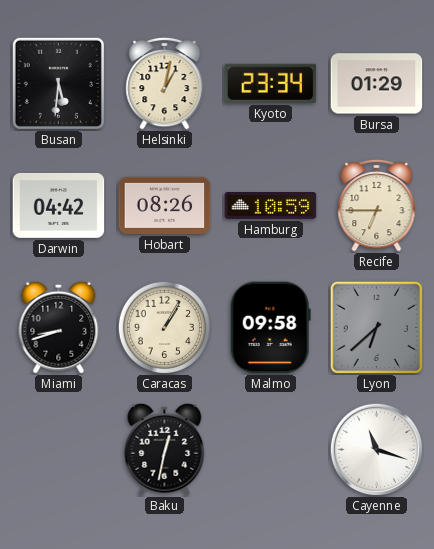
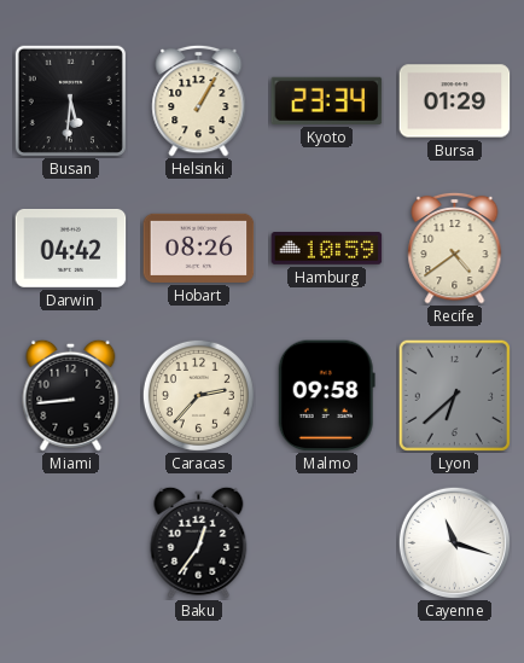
Helsinki: 1:02 -> 1:05 (199, 100)
Recife: 6:45 -> 4:39 (455, 248)
Miami: 8:42 -> 8:44 (71, 395)
Caracas: 1:05 -> 2:37 (198, 395)
Baku: 12:32 -> 12:36 (199, 542)
